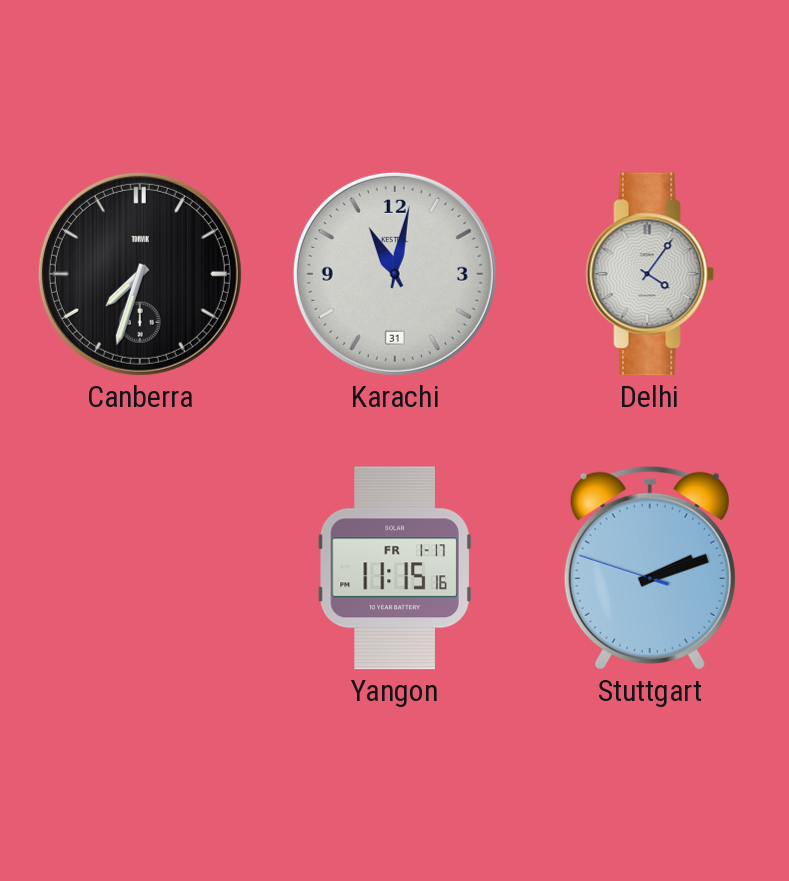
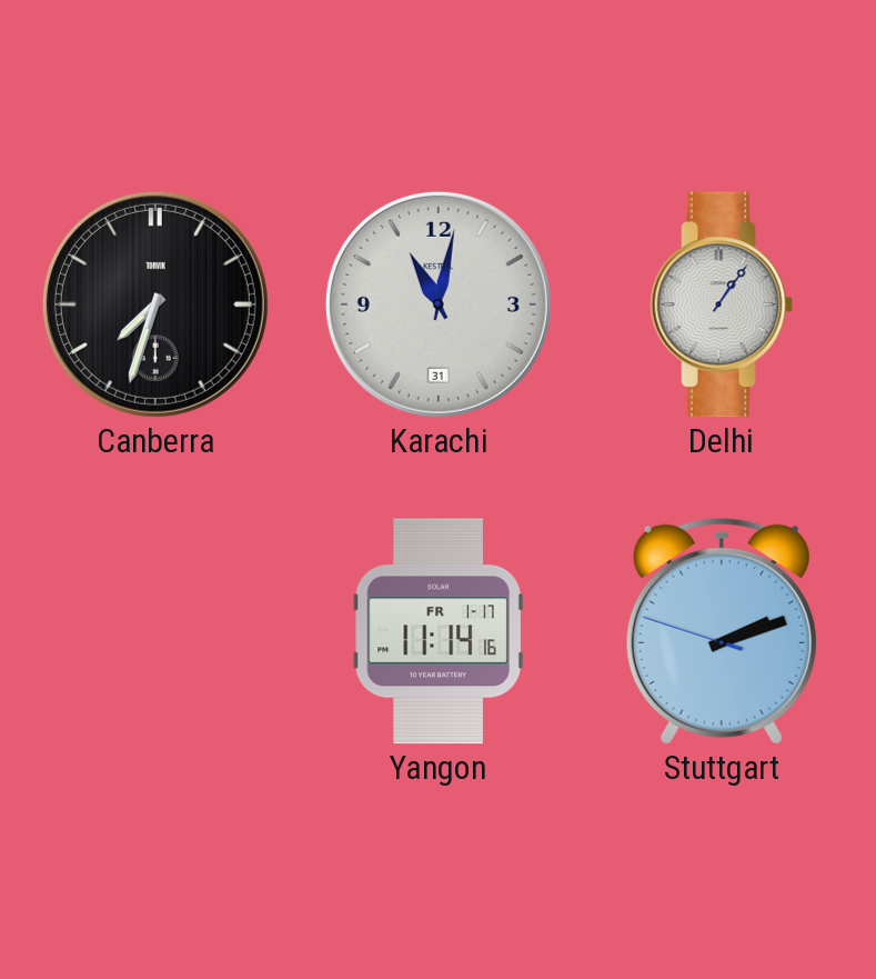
Delhi: 4:06 -> 1:06 (722, 304)
Yangon: 11:15 -> 11:14 (439, 631)
